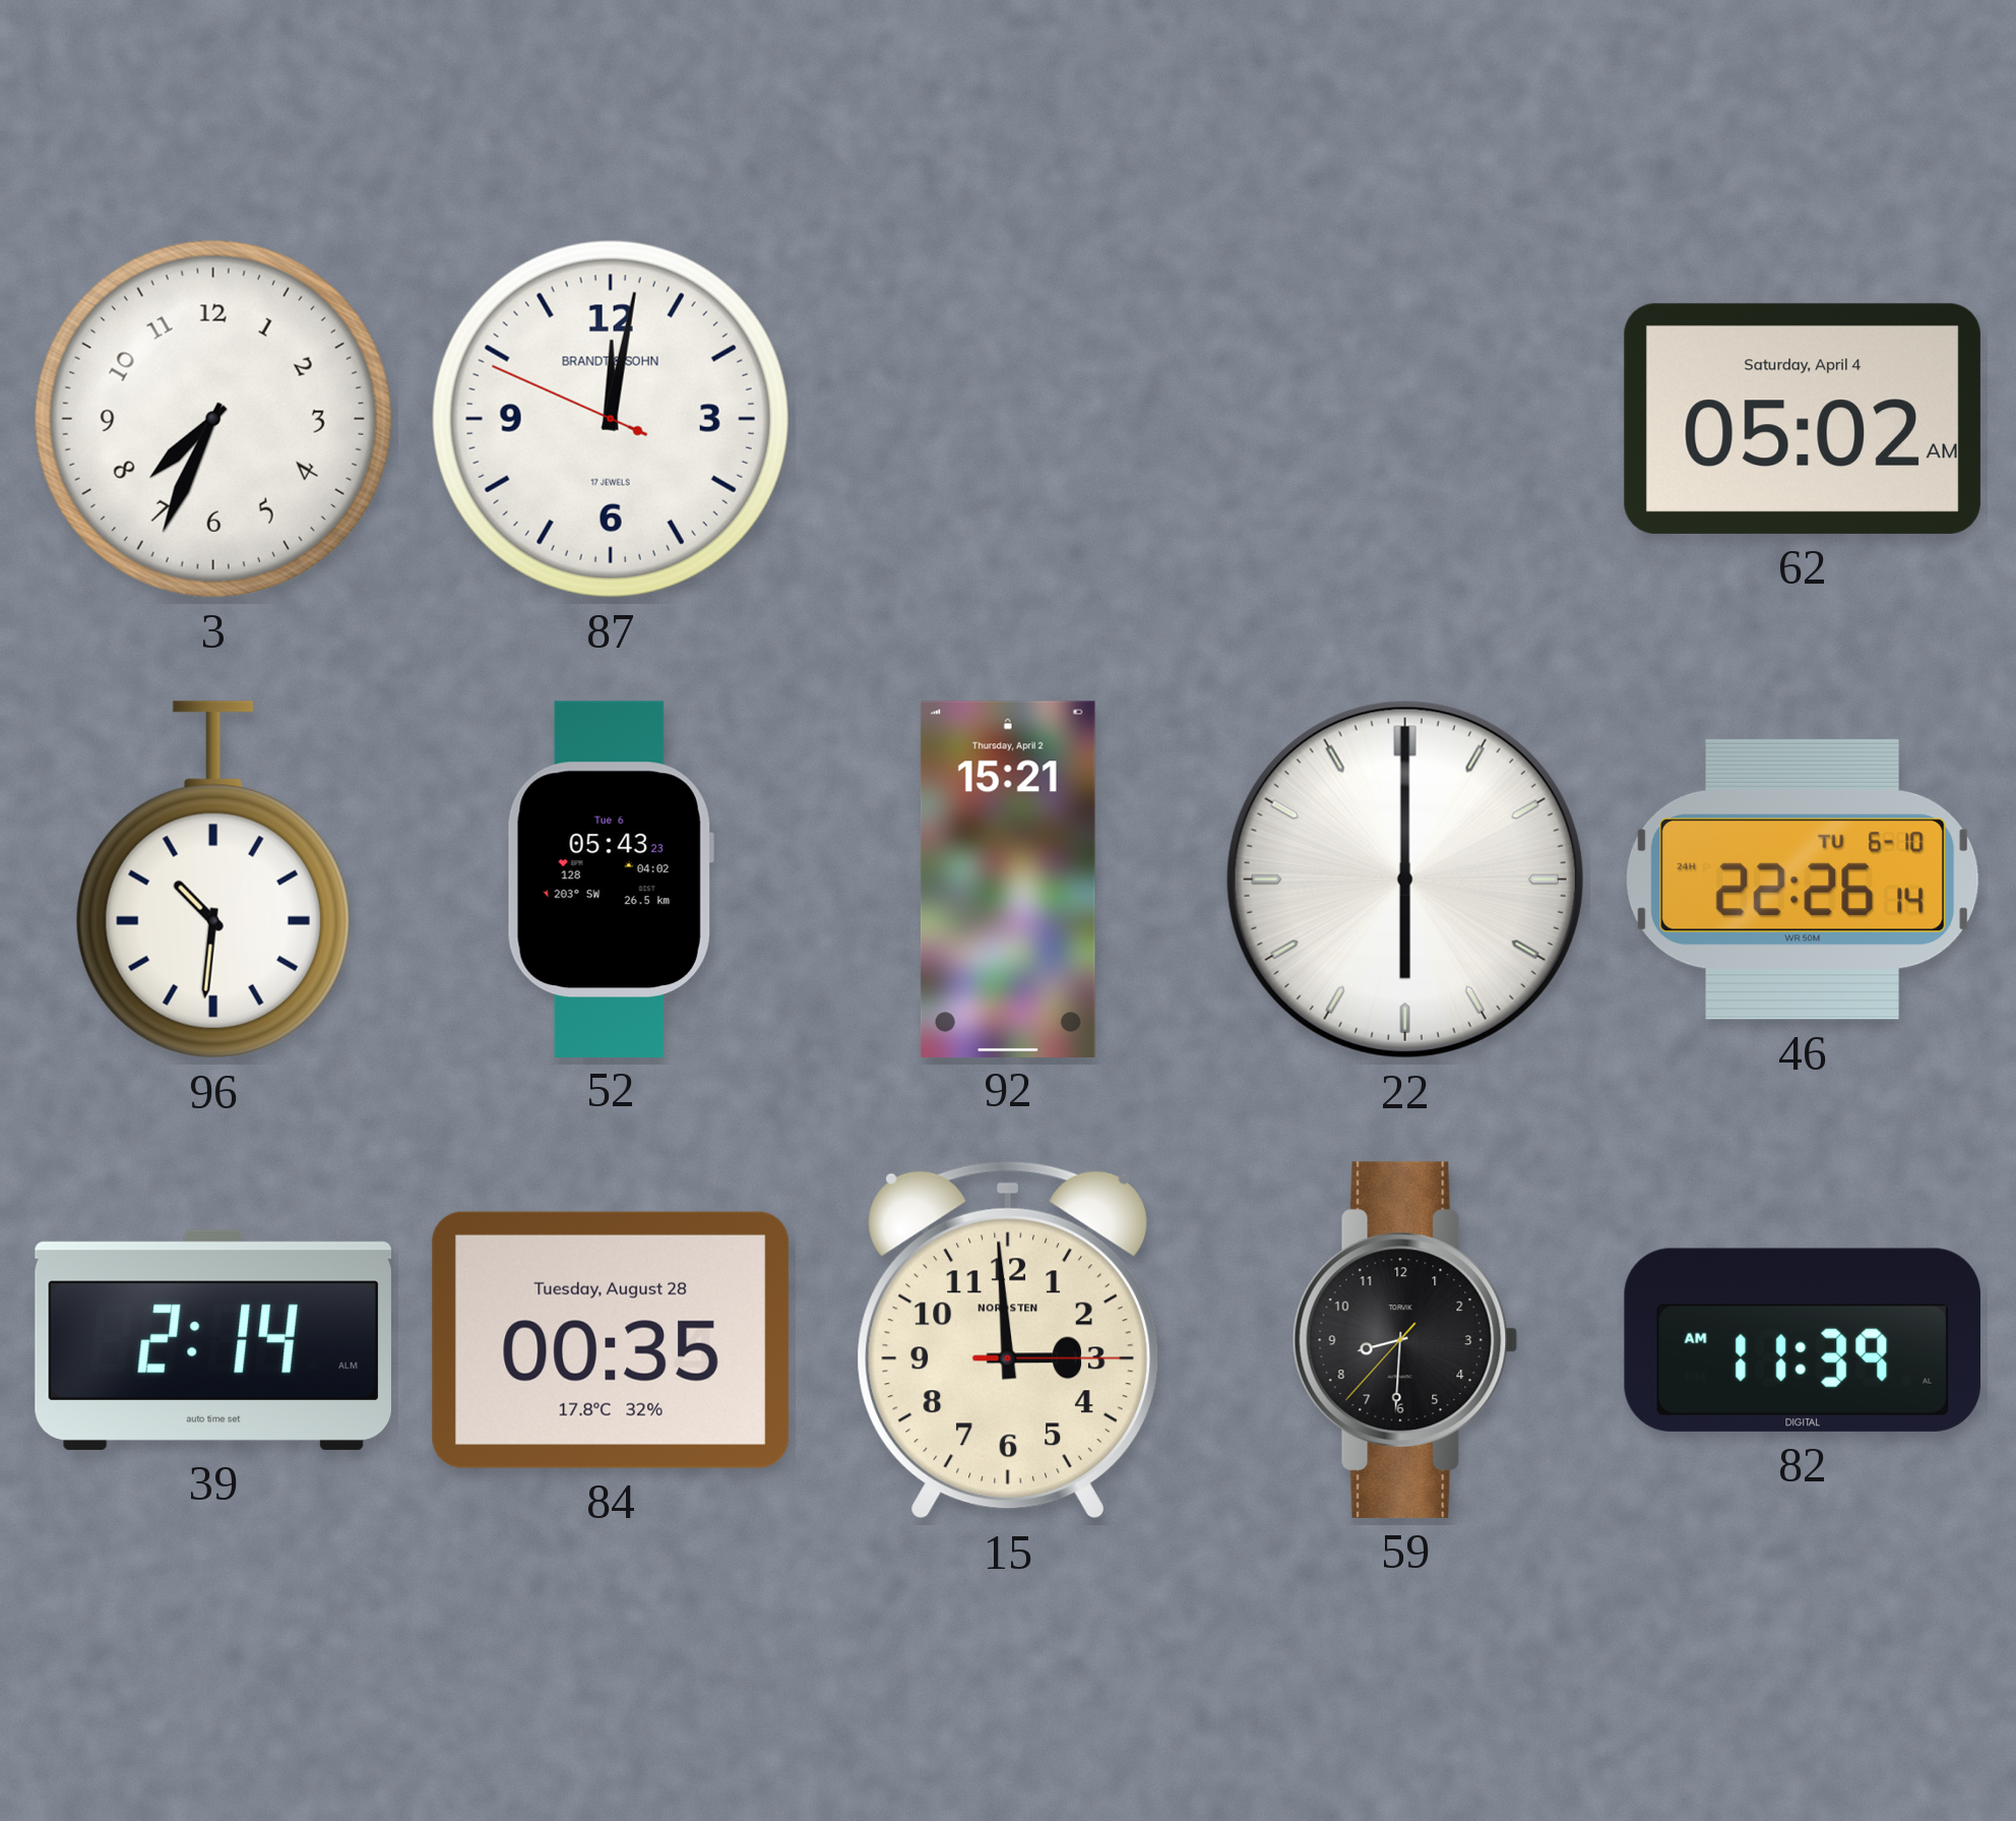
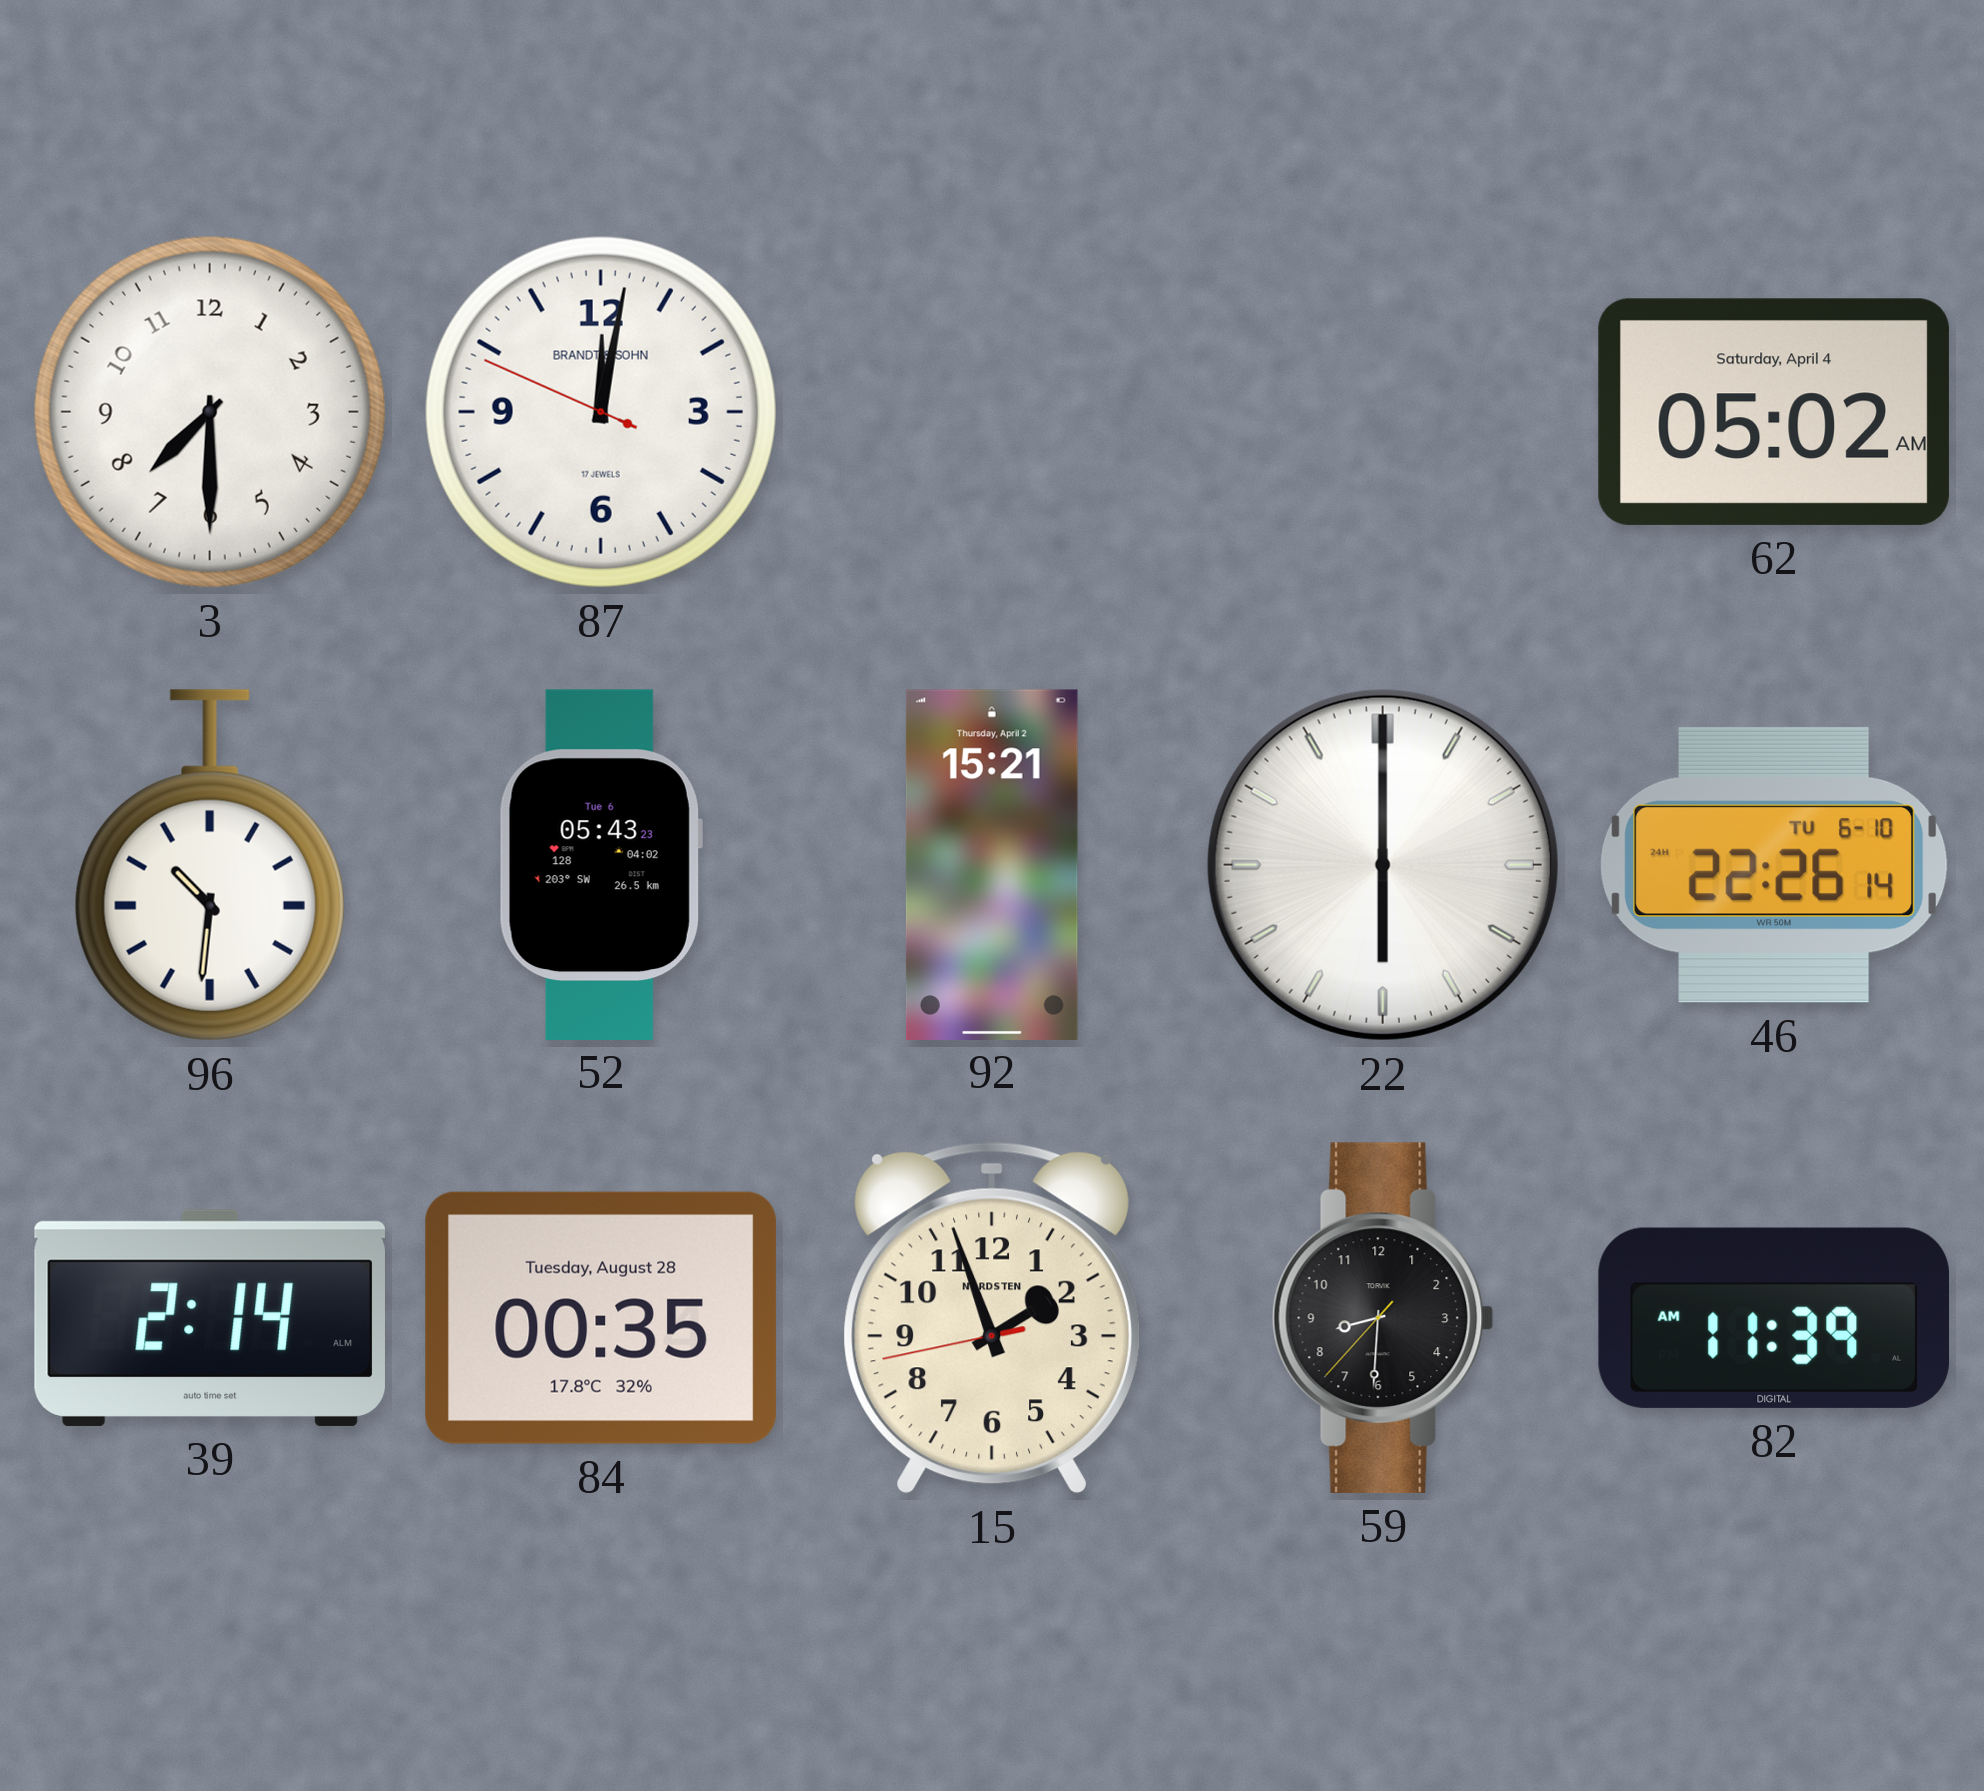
3: 7:34 -> 7:30 (210, 412)
15: 2:59 -> 1:56 (992, 1318)
